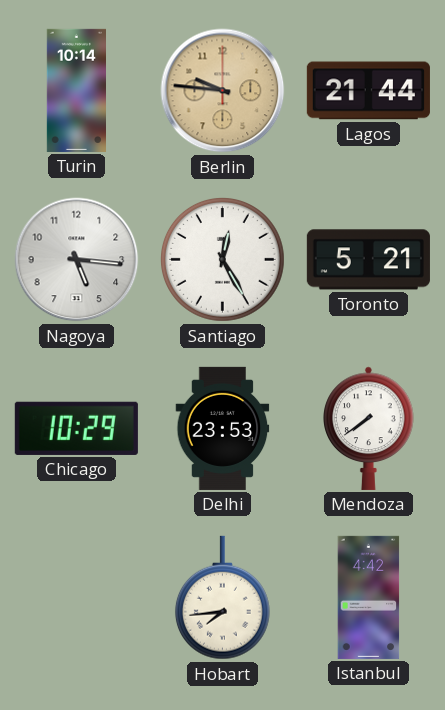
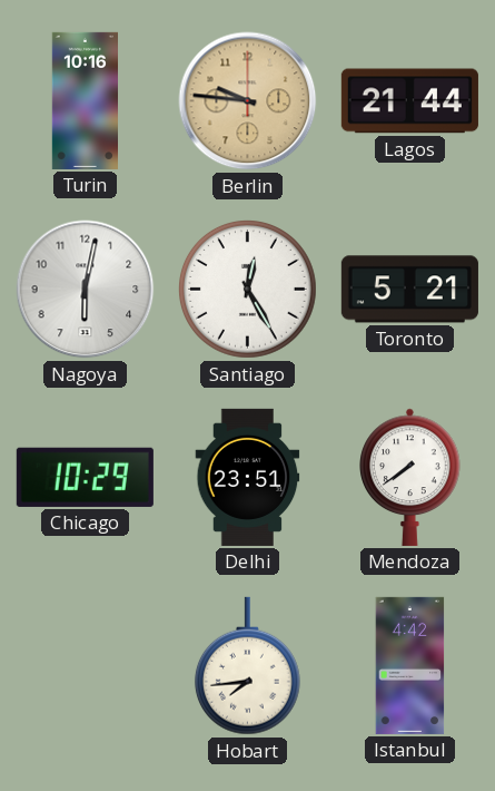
Turin: 10:14 -> 10:16 (85, 100)
Nagoya: 5:16 -> 6:02 (86, 290)
Delhi: 23:53 -> 23:51 (248, 477)
